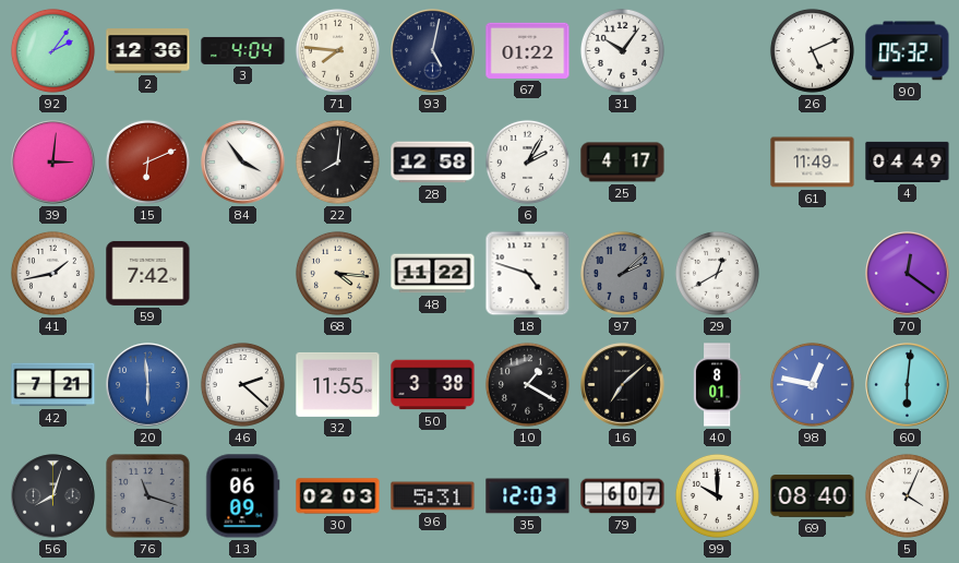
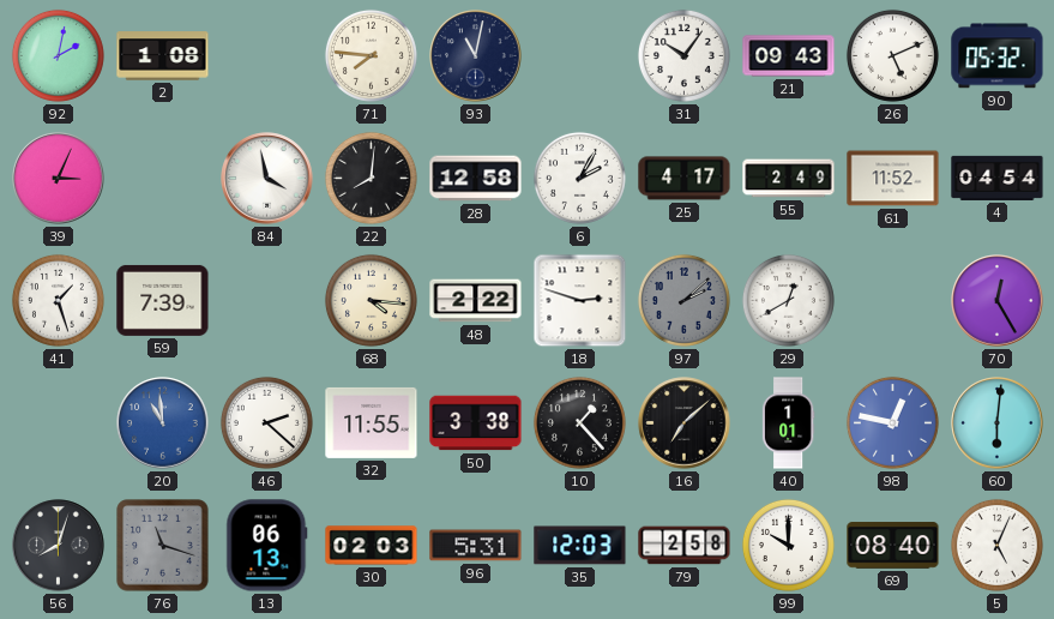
92: 2:06 -> 2:02 (58, 55)
2: 12:36 -> 1:08 (163, 56)
3: 4:04 -> none (243, 50)
93: 5:02 -> 11:02 (476, 56)
67: 01:22 -> none (528, 50)
21: none -> 09:43 (789, 56)
39: 3:01 -> 3:04 (59, 179)
15: 6:11 -> none (147, 161)
84: 3:54 -> 3:58 (267, 179)
55: none -> 2:49 (789, 179)
61: 11:49 -> 11:52 (893, 179)
4: 04:49 -> 04:54 (998, 178)
41: 1:43 -> 1:27 (58, 300)
59: 7:42 -> 7:39 (163, 300)
48: 11:22 -> 2:22 (476, 301)
18: 4:48 -> 2:48 (580, 301)
70: 12:21 -> 12:25 (998, 301)
42: 7:21 -> none (53, 385)
20: 5:59 -> 10:59 (163, 423)
10: 1:20 -> 1:23 (579, 422)
40: 8:01 -> 1:01 (788, 423)
13: 06:09 -> 06:13 (267, 546)
79: 6:07 -> 2:58 (685, 546)
5: 4:04 -> 5:04 (996, 545)
